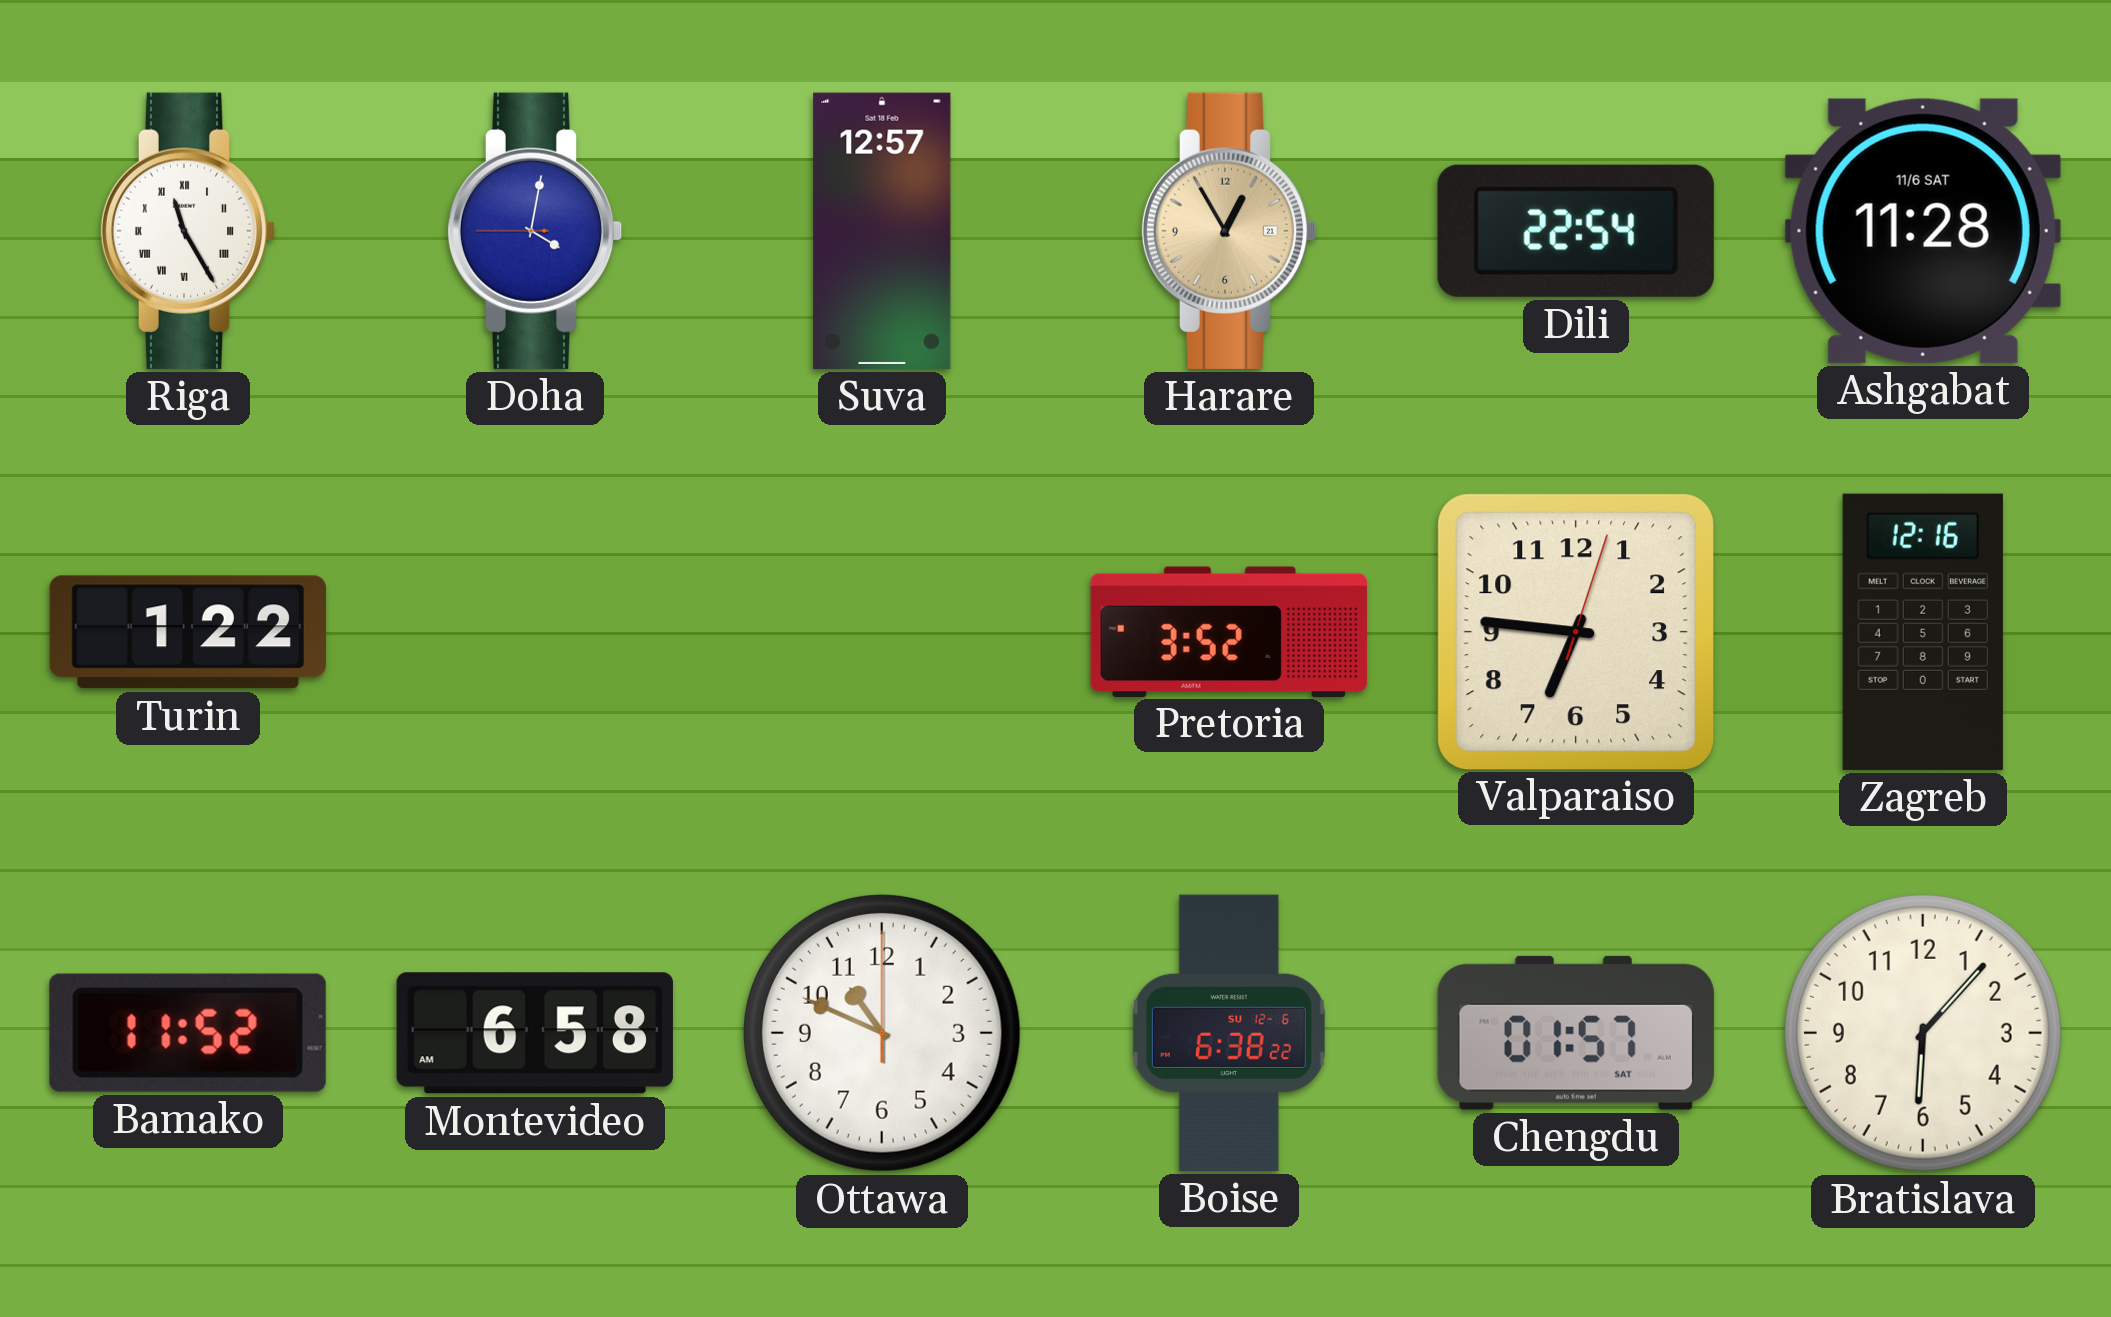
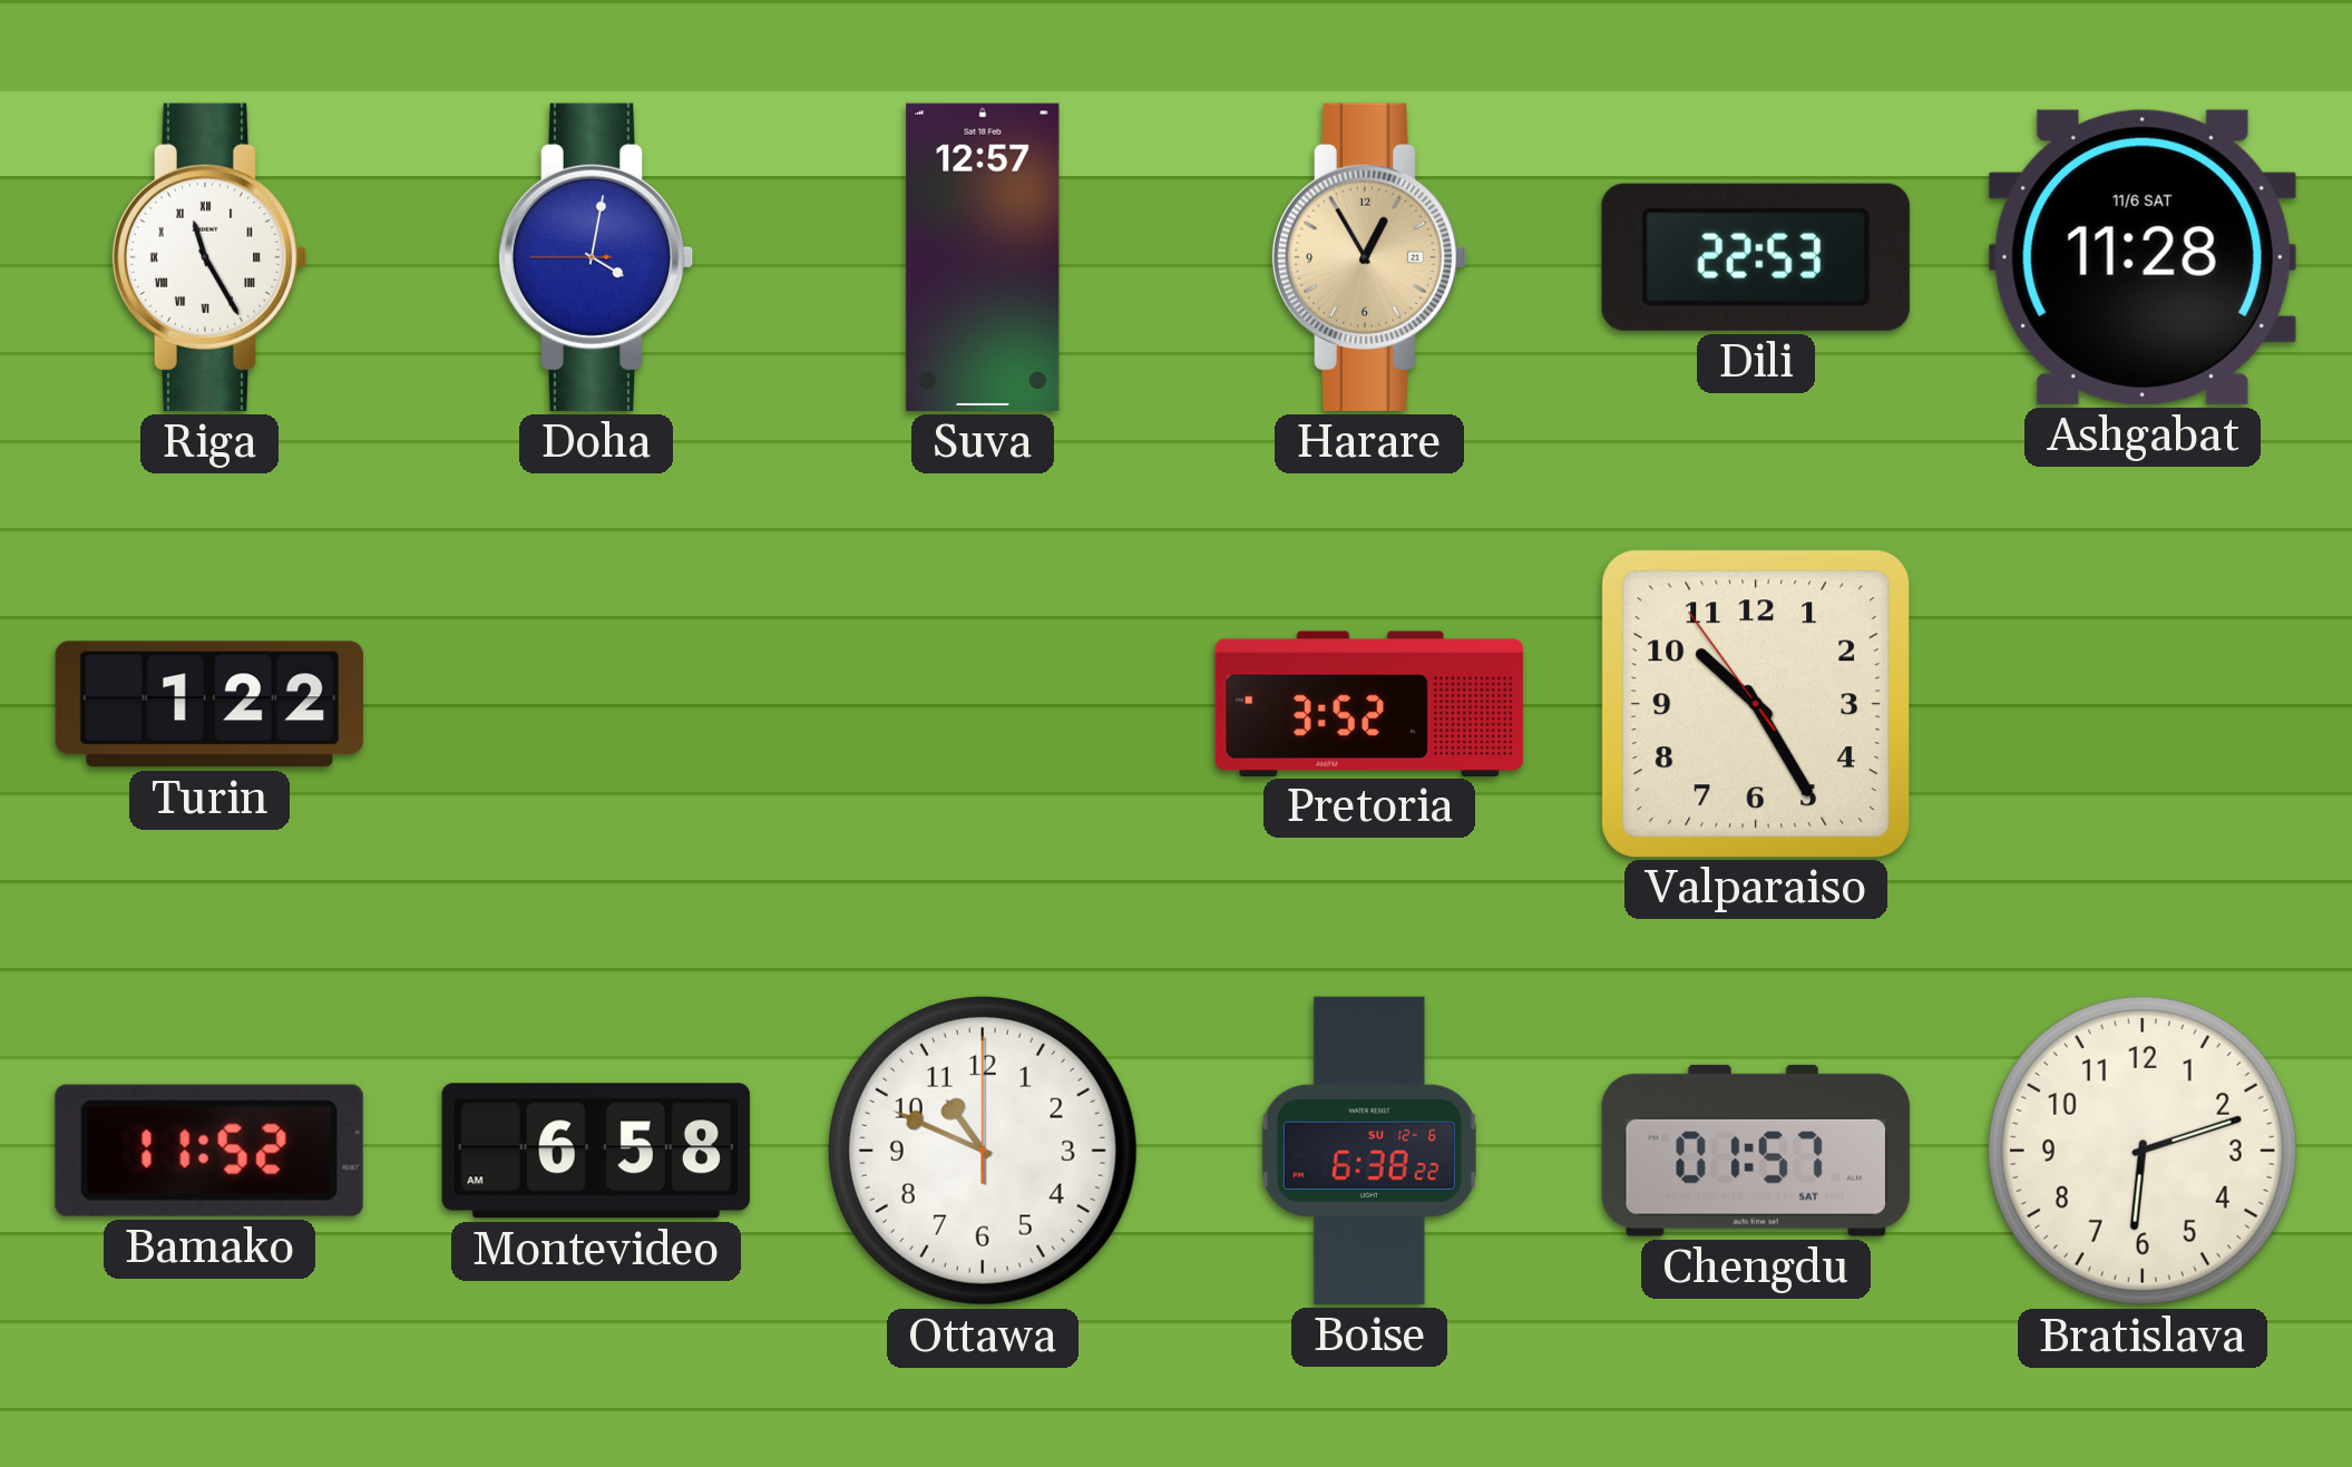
Dili: 22:54 -> 22:53 (1756, 257)
Valparaiso: 6:46 -> 10:24 (1755, 703)
Zagreb: 12:16 -> none (1923, 632)
Bratislava: 6:07 -> 6:12 (2143, 1151)
